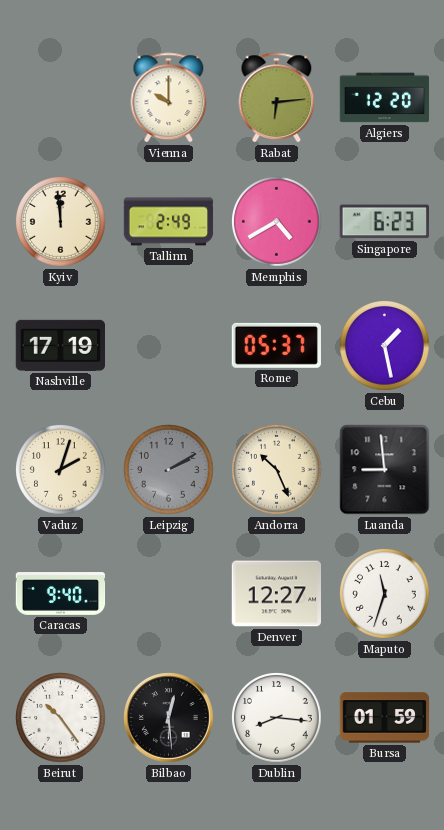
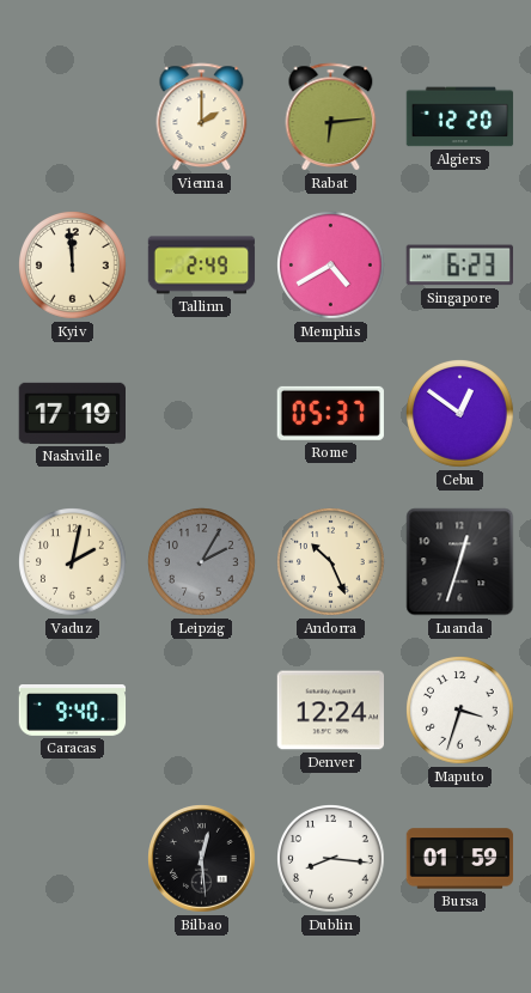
Vienna: 10:00 -> 2:00 (202, 117)
Cebu: 1:28 -> 12:51 (460, 414)
Vaduz: 2:03 -> 2:02 (73, 562)
Leipzig: 2:10 -> 2:05 (202, 562)
Luanda: 8:59 -> 12:33 (460, 562)
Denver: 12:27 -> 12:24 (330, 711)
Maputo: 11:33 -> 3:33 (460, 711)
Beirut: 10:24 -> none (61, 718)
